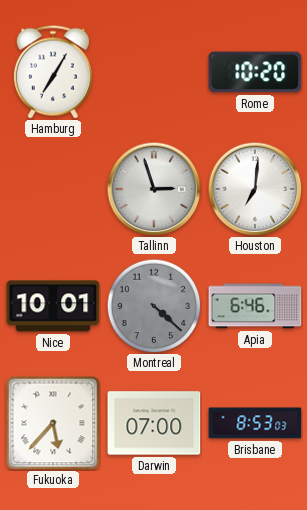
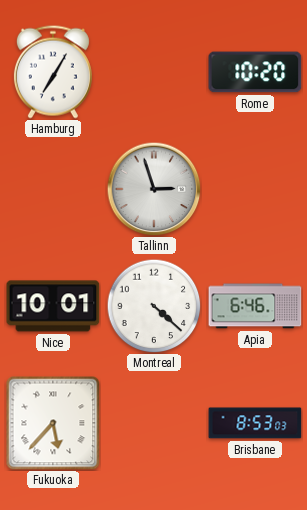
Houston: 7:01 -> none (255, 189)
Montreal dial: grey -> white (154, 306)
Darwin: 07:00 -> none (154, 423)
